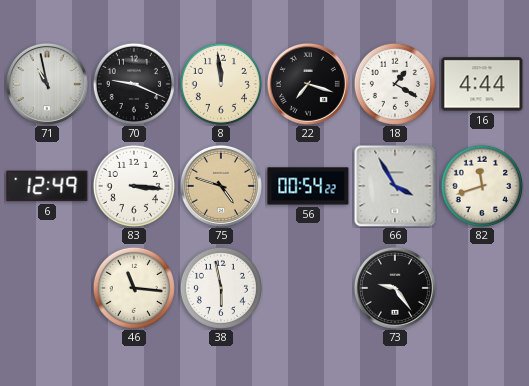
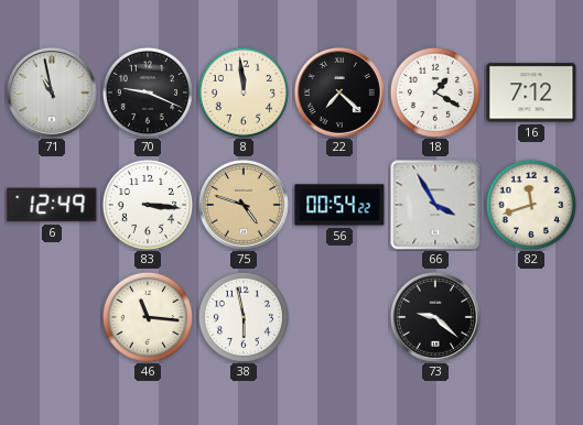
22: 7:18 -> 7:22 (339, 92)
16: 4:44 -> 7:12 (531, 92)
73: 9:24 -> 9:22 (435, 317)
